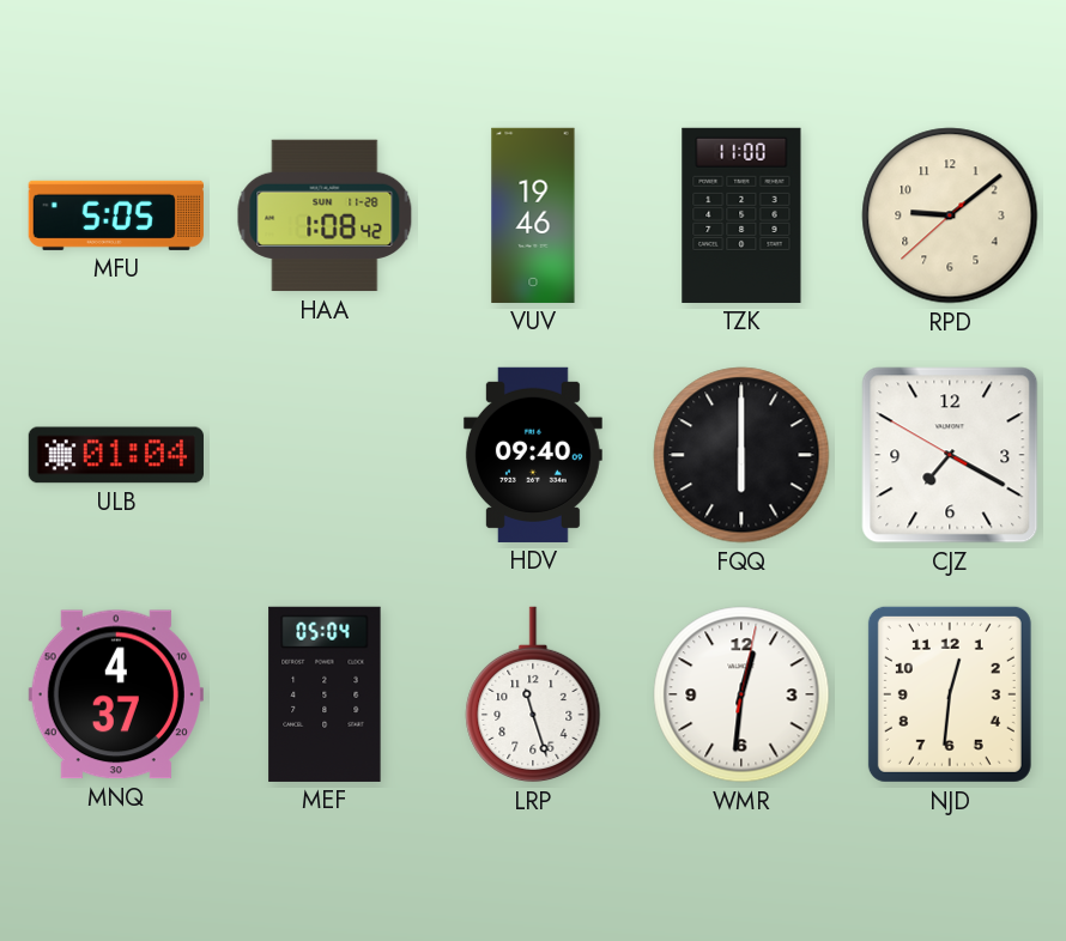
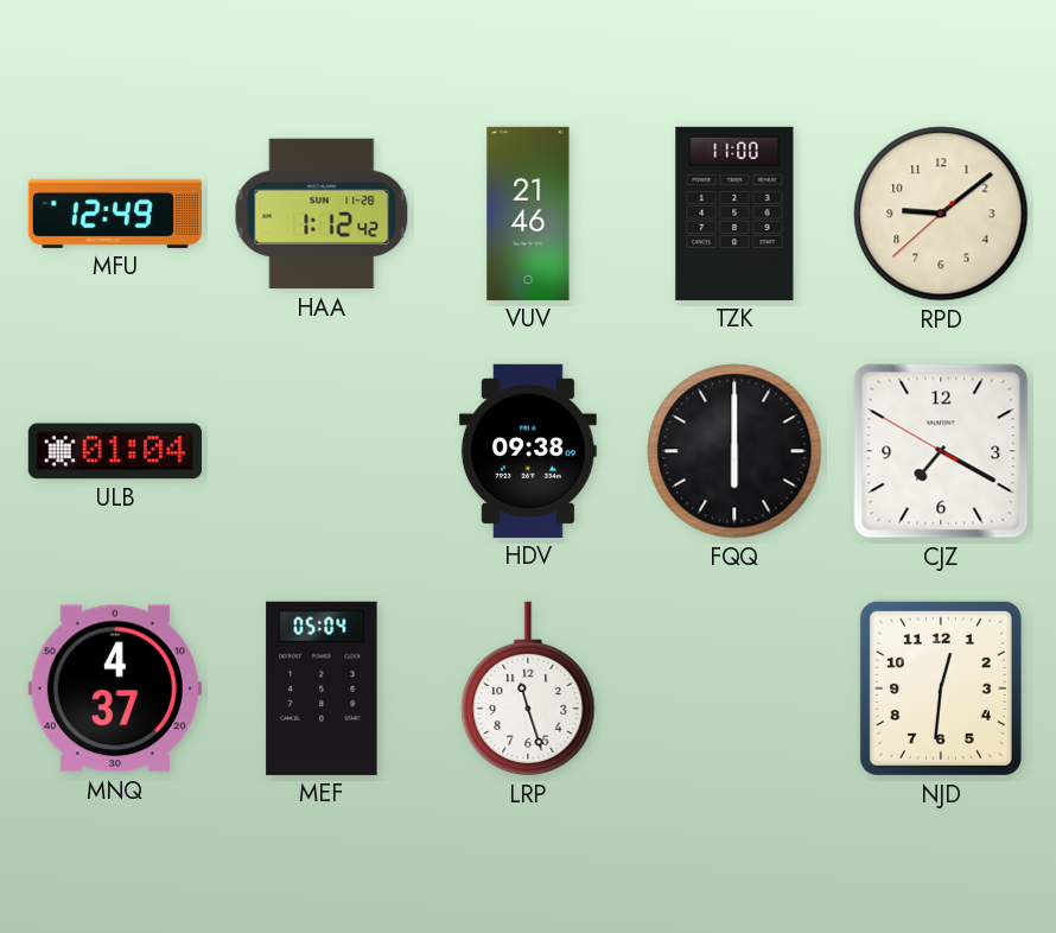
MFU: 5:05 -> 12:49 (115, 214)
HAA: 1:08 -> 1:12 (322, 214)
VUV: 19:46 -> 21:46 (528, 214)
HDV: 09:40 -> 09:38 (528, 451)
WMR: 12:31 -> none (741, 694)
